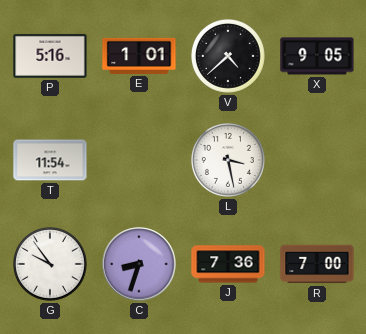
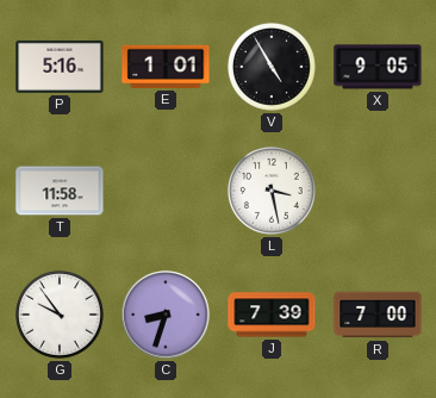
V: 4:38 -> 4:55 (273, 68)
T: 11:54 -> 11:58 (60, 191)
J: 7:36 -> 7:39 (272, 315)
